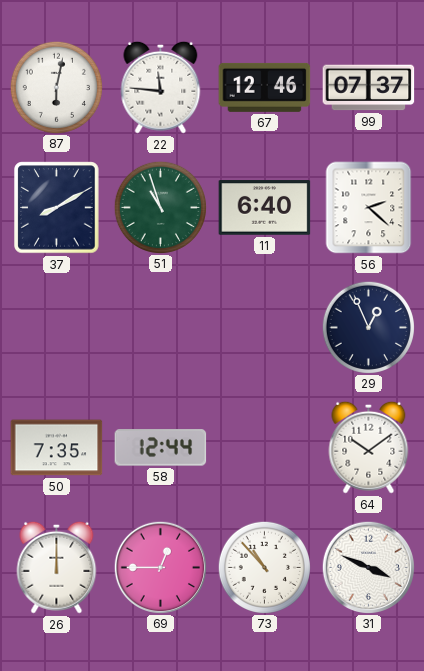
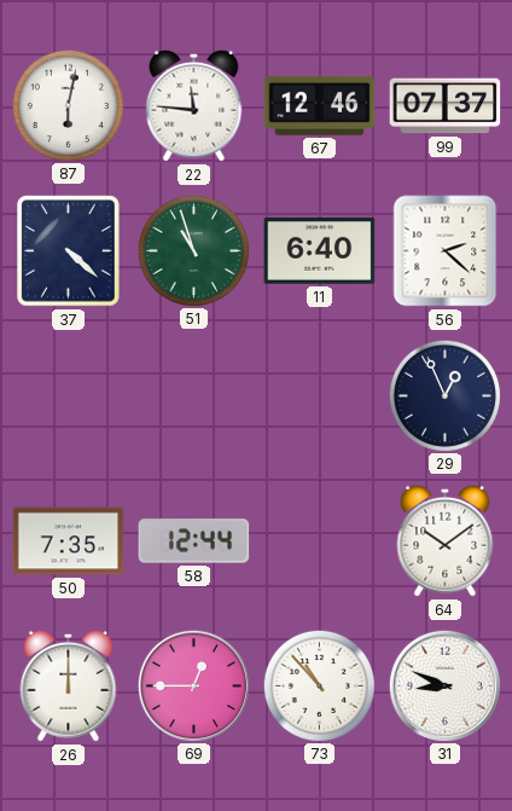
37: 8:10 -> 4:22 (69, 251)
31: 3:49 -> 8:49 (444, 685)
